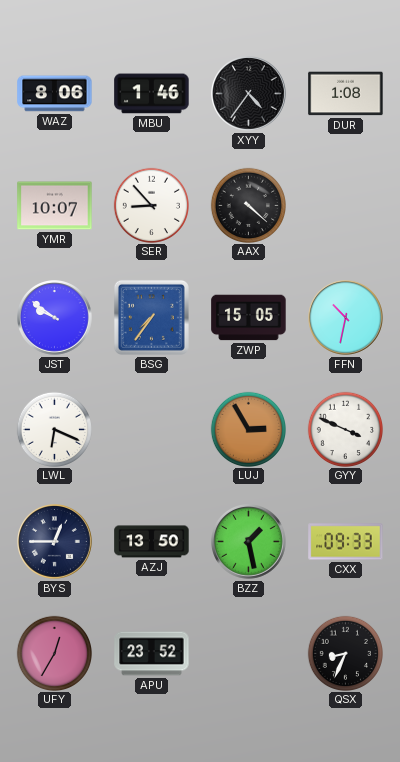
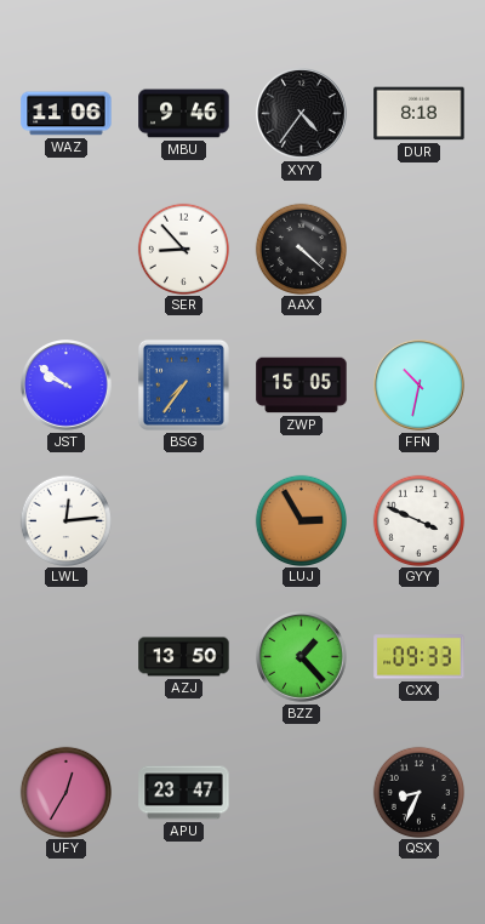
WAZ: 8:06 -> 11:06 (67, 114)
MBU: 1:46 -> 9:46 (184, 114)
DUR: 1:08 -> 8:18 (420, 114)
YMR: 10:07 -> none (55, 206)
LWL: 6:19 -> 12:14 (65, 520)
BYS: 12:45 -> none (55, 542)
BZZ: 1:28 -> 1:23 (302, 657)
APU: 23:52 -> 23:47 (184, 793)
